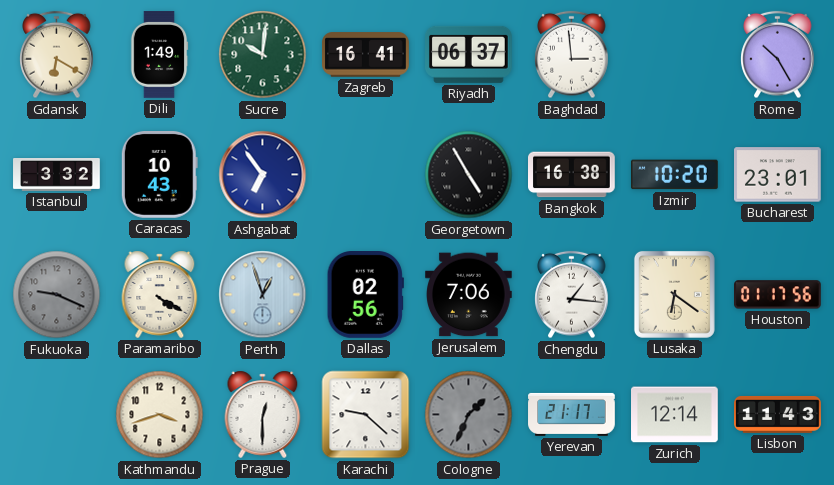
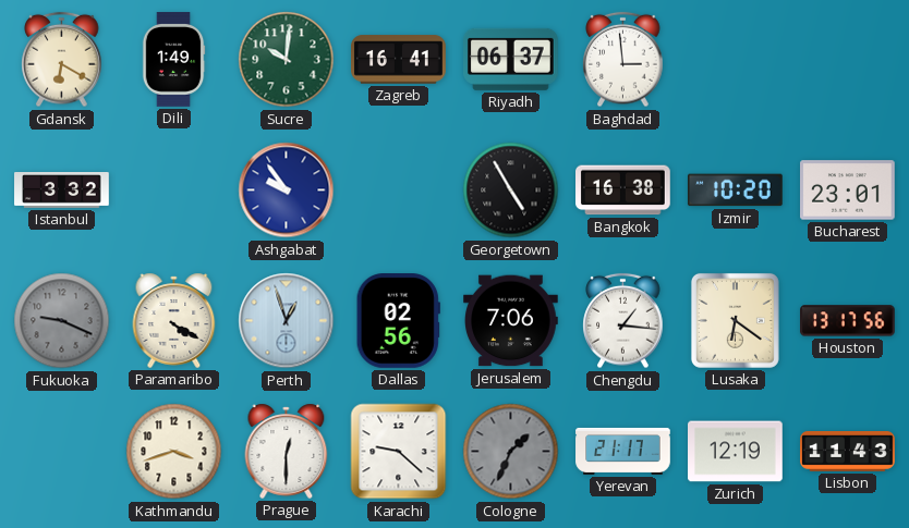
Rome: 10:25 -> none (778, 55)
Caracas: 10:43 -> none (159, 175)
Ashgabat: 6:54 -> 9:54 (287, 191)
Houston: 01:17 -> 13:17 (848, 321)
Zurich: 12:14 -> 12:19 (736, 452)
